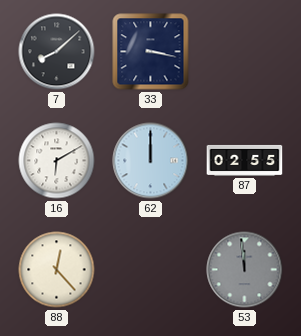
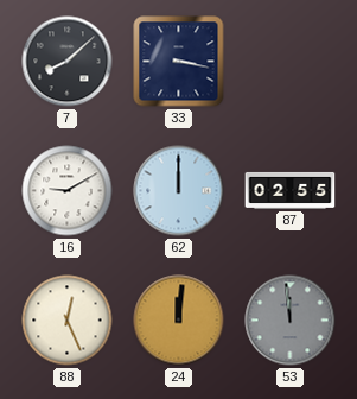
16: 6:10 -> 9:10 (68, 191)
88: 12:23 -> 12:26 (68, 321)
24: none -> 12:01 (179, 321)
